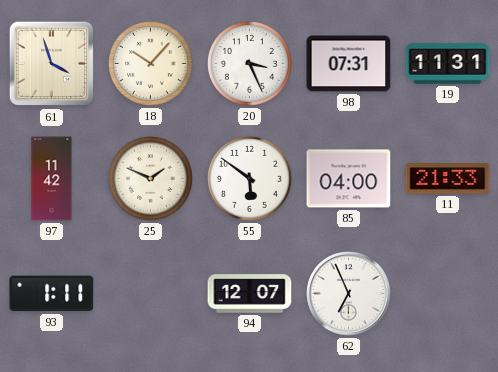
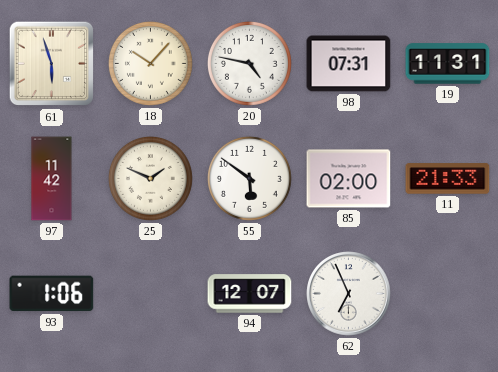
61: 3:57 -> 5:57 (52, 64)
20: 3:26 -> 4:47 (249, 63)
85: 04:00 -> 02:00 (349, 179)
93: 1:11 -> 1:06 (52, 294)
